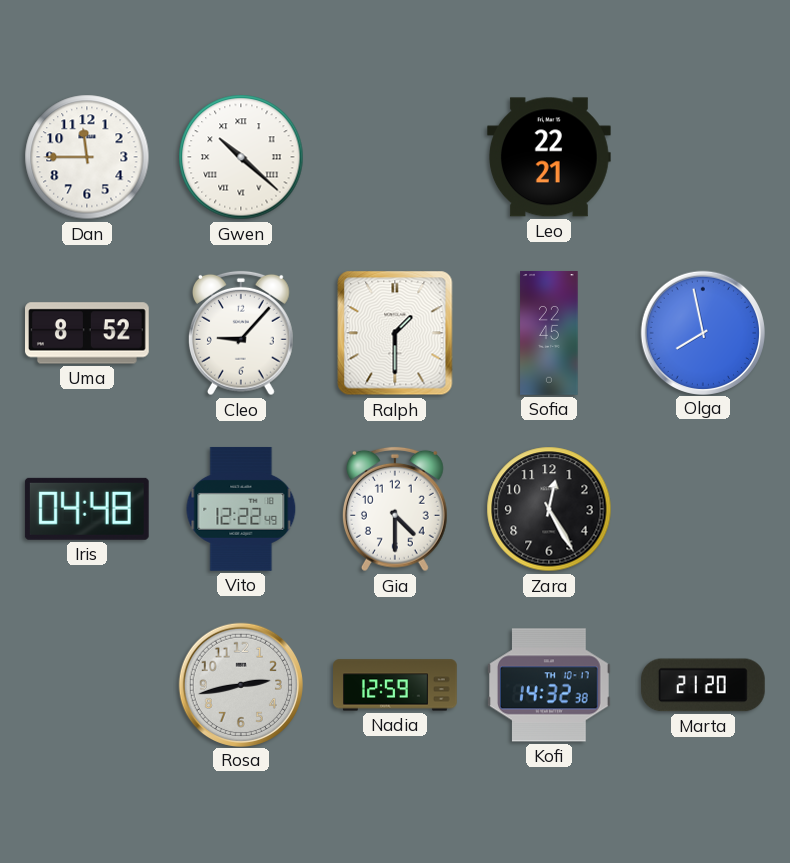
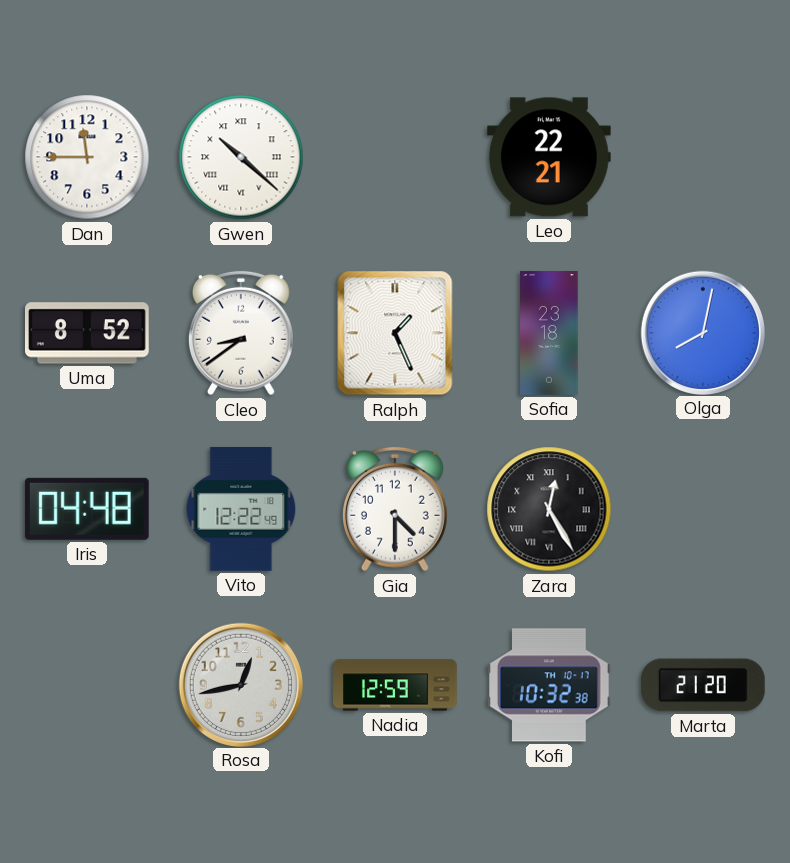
Cleo: 9:07 -> 8:39 (241, 333)
Ralph: 1:30 -> 1:26 (395, 333)
Sofia: 22:45 -> 23:18 (549, 333)
Olga: 7:58 -> 8:02 (702, 332)
Zara numerals: Arabic -> Roman (549, 509)
Rosa: 2:43 -> 12:43 (240, 684)
Kofi: 14:32 -> 10:32 (549, 685)
